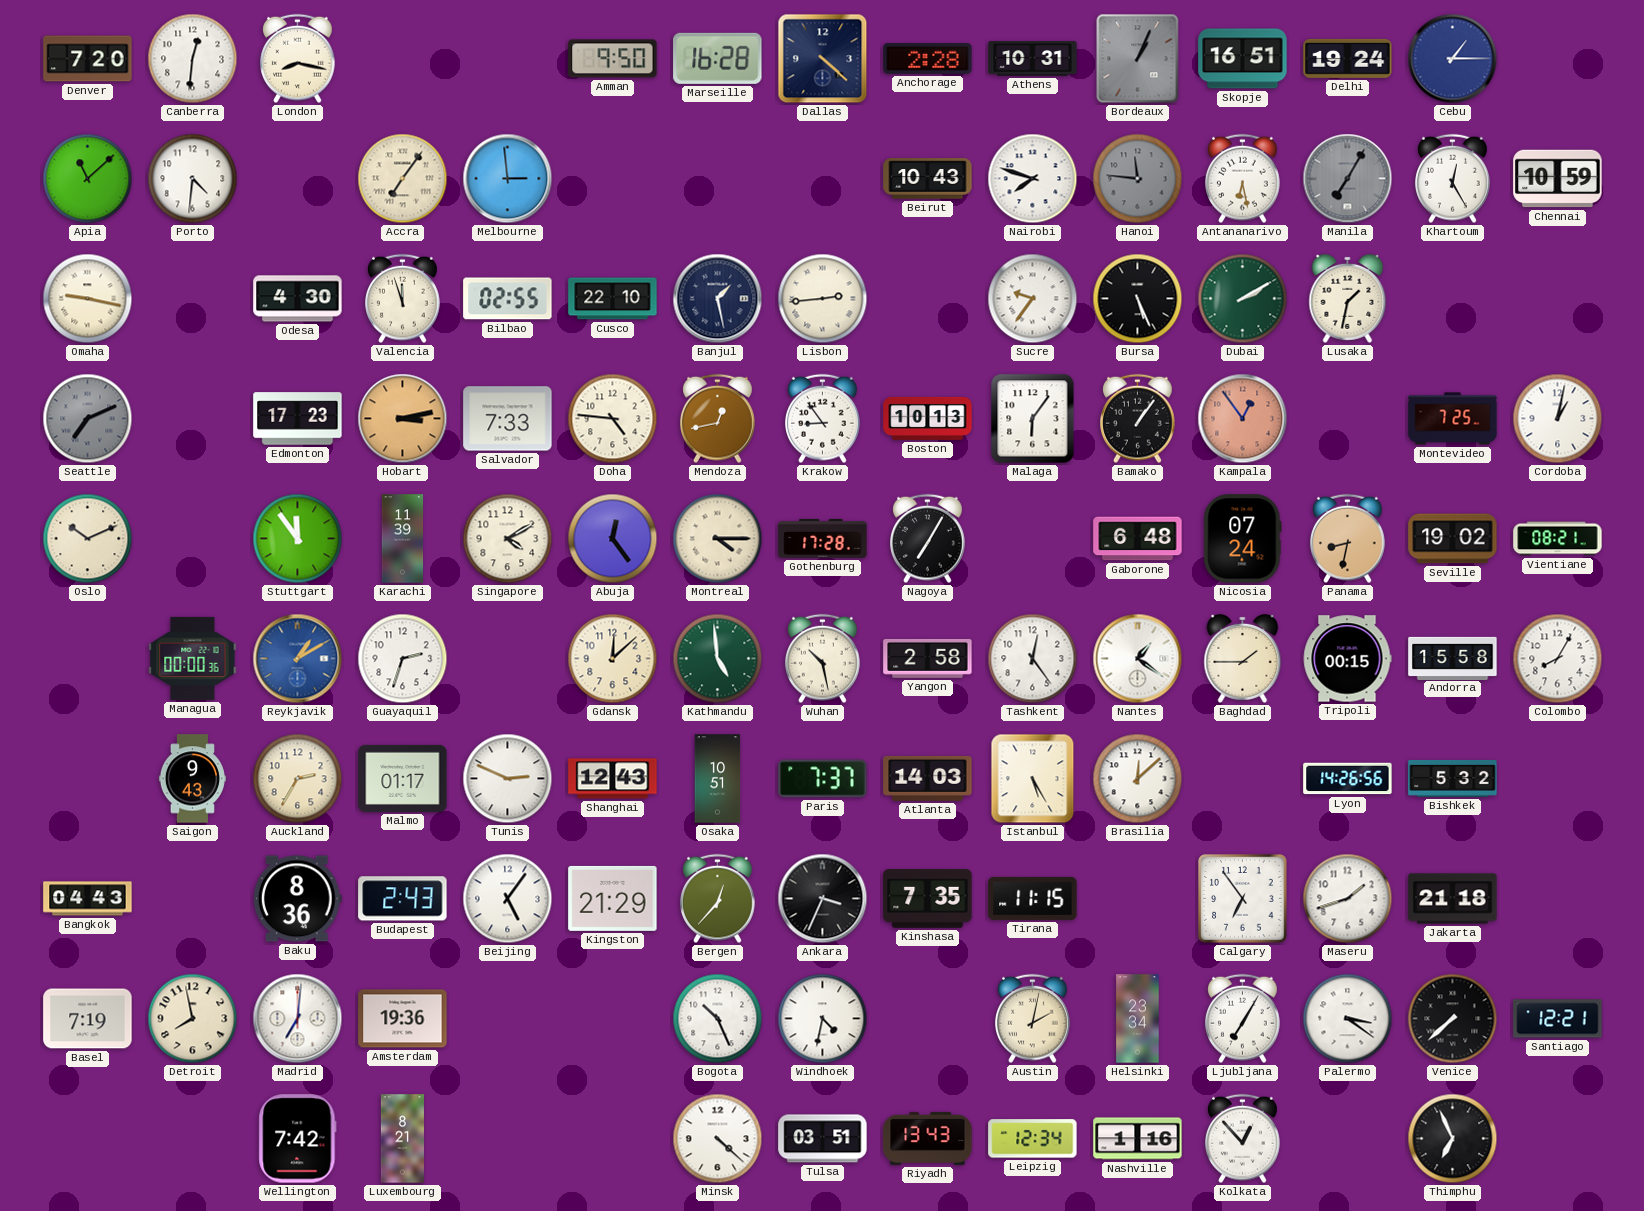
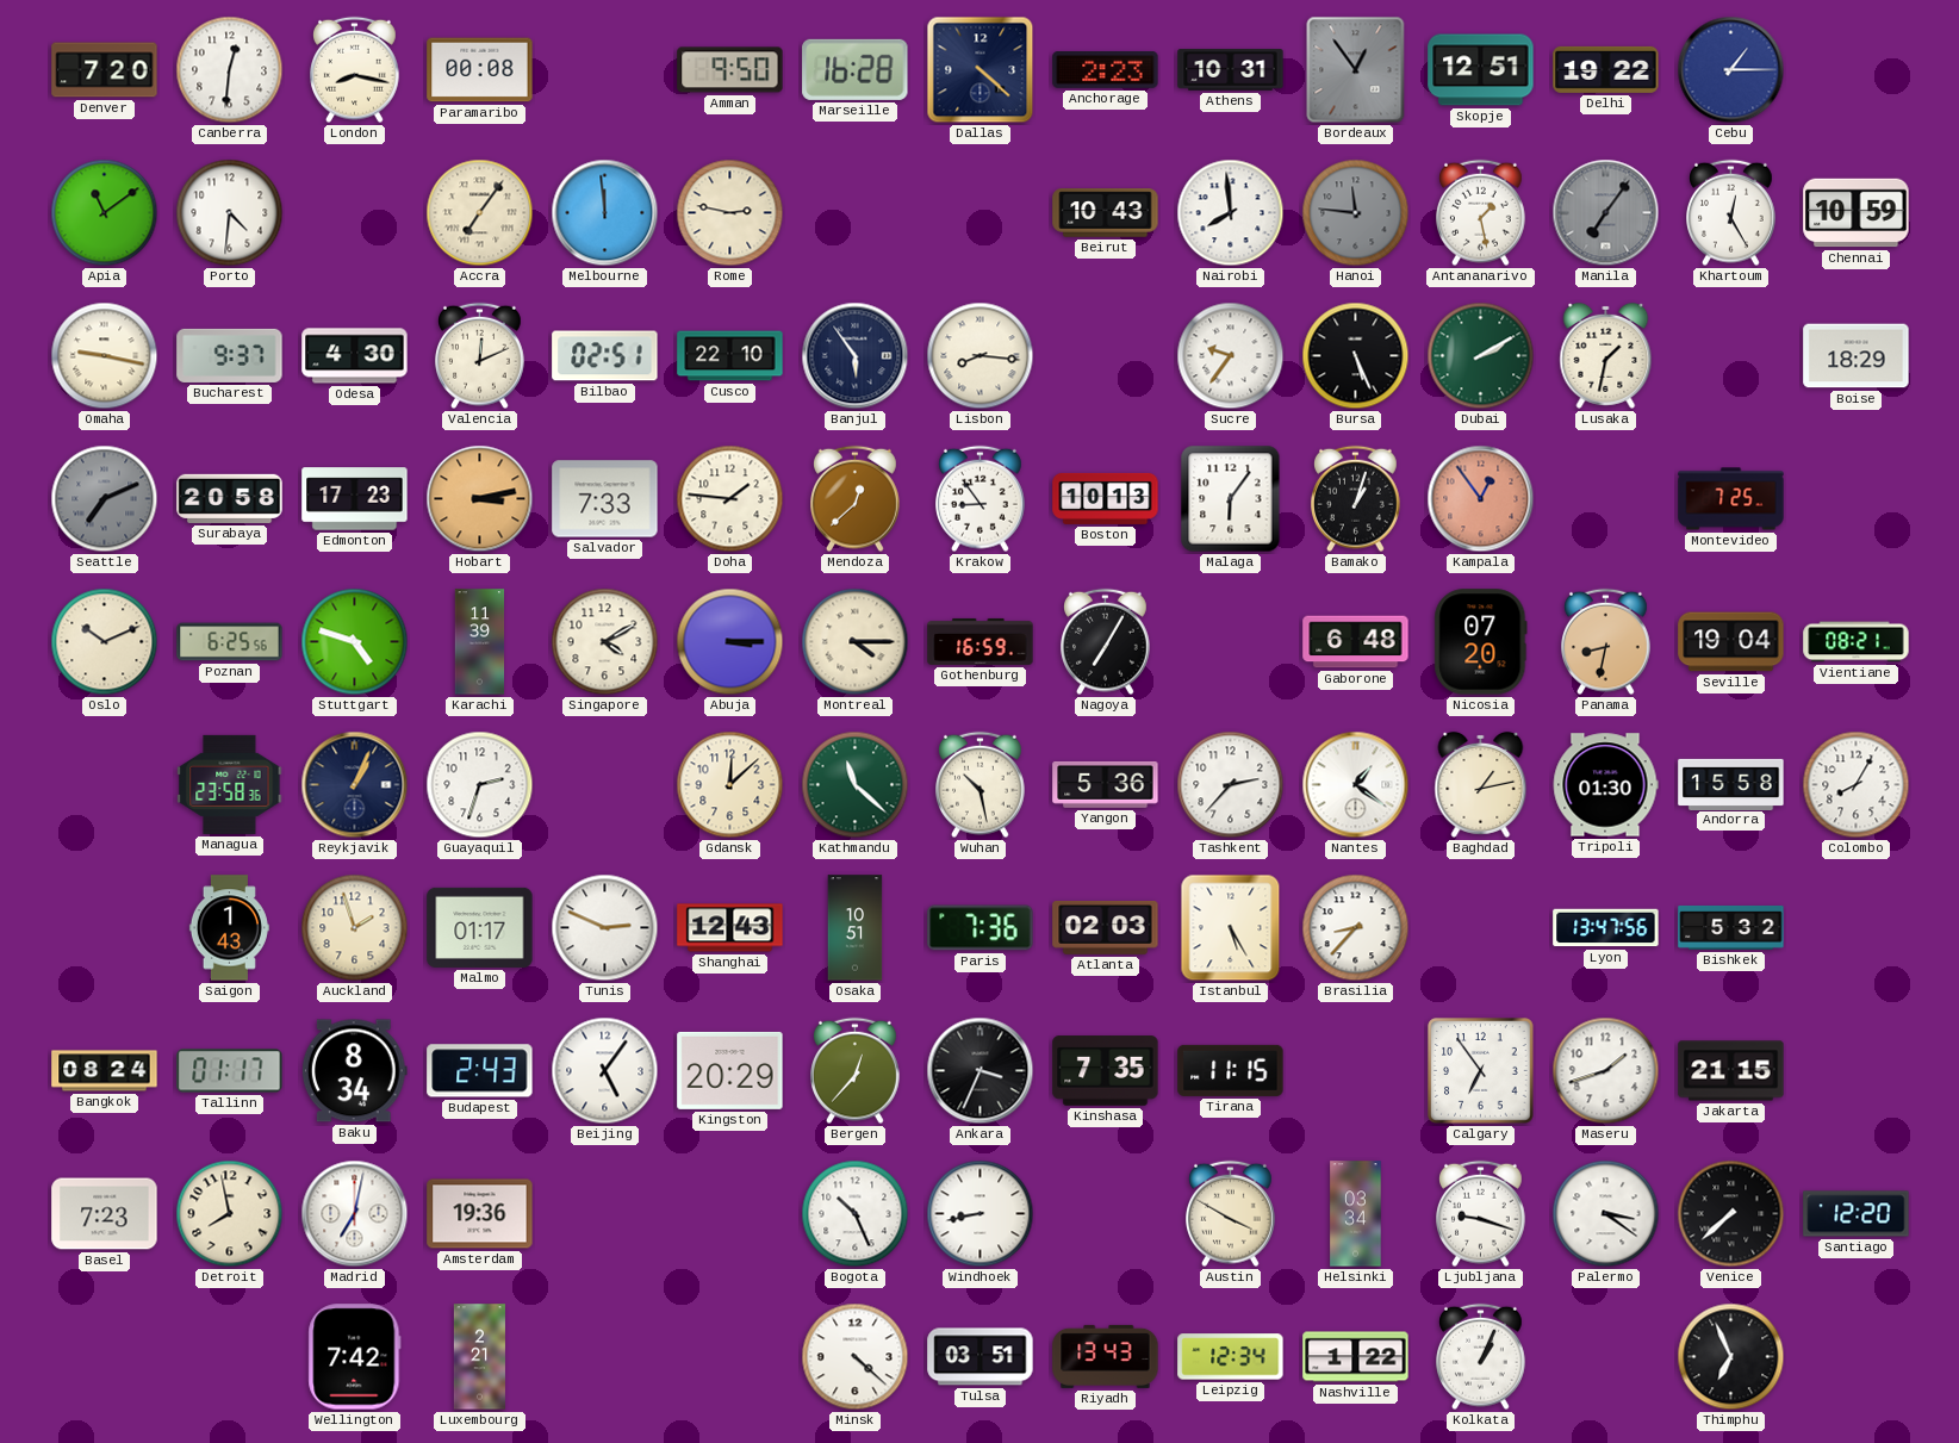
Paramaribo: none -> 00:08 (480, 70)
Anchorage: 2:28 -> 2:23 (1106, 70)
Bordeaux: 1:04 -> 12:54 (1356, 70)
Skopje: 16:51 -> 12:51 (1481, 70)
Delhi: 19:24 -> 19:22 (1606, 69)
Apia: 11:08 -> 11:09 (105, 213)
Melbourne: 2:59 -> 11:59 (605, 213)
Rome: none -> 2:47 (730, 213)
Nairobi: 7:48 -> 7:59 (1231, 213)
Antananarivo: 6:28 -> 1:28 (1481, 213)
Manila: 7:05 -> 7:06 (1606, 213)
Bucharest: none -> 9:37 (230, 355)
Valencia: 11:57 -> 12:11 (480, 356)
Bilbao: 02:55 -> 02:51 (605, 356)
Banjul: 1:28 -> 5:54 (856, 356)
Lisbon: 2:44 -> 8:16 (981, 356)
Boise: none -> 18:29 (1857, 356)
Surabaya: none -> 20:58 (230, 498)
Doha: 4:46 -> 1:46 (730, 499)
Mendoza: 12:43 -> 12:38 (856, 499)
Bamako: 1:06 -> 1:03 (1356, 499)
Cordoba: 1:02 -> none (1558, 419)
Poznan: none -> 6:25 (230, 642)
Stuttgart: 11:54 -> 4:48 (355, 642)
Abuja: 12:24 -> 3:15 (730, 642)
Gothenburg: 17:28 -> 16:59 (981, 641)
Nicosia: 07:24 -> 07:20 (1481, 642)
Seville: 19:02 -> 19:04 (1731, 642)
Managua: 00:00 -> 23:58 (230, 784)
Reykjavik: 1:10 -> 1:04 (355, 785)
Reykjavik dial: blue -> navy (355, 785)
Kathmandu: 4:59 -> 11:22 (856, 785)
Yangon: 2:58 -> 5:36 (1106, 784)
Tashkent: 12:24 -> 2:37 (1231, 785)
Baghdad: 1:45 -> 1:13 (1481, 784)
Tripoli: 00:15 -> 01:30 (1605, 785)
Saigon: 9:43 -> 1:43 (229, 928)
Auckland: 2:35 -> 1:57 (355, 928)
Paris: 7:37 -> 7:36 (981, 928)
Atlanta: 14:03 -> 02:03 (1106, 927)
Brasilia: 12:08 -> 8:37 (1356, 928)
Lyon: 14:26 -> 13:47 (1606, 928)
Bangkok: 04:43 -> 08:24 (105, 1071)
Tallinn: none -> 01:17 (230, 1071)
Baku: 8:36 -> 8:34 (354, 1071)
Kingston: 21:29 -> 20:29 (730, 1070)
Jakarta: 21:18 -> 21:15 (1731, 1071)
Basel: 7:19 -> 7:23 (105, 1214)
Madrid: 7:01 -> 7:02 (355, 1214)
Windhoek: 4:32 -> 8:43 (981, 1214)
Austin: 2:02 -> 3:50 (1231, 1214)
Helsinki: 23:34 -> 03:34 (1356, 1214)
Ljubljana: 7:05 -> 9:18 (1481, 1214)
Santiago: 12:21 -> 12:20 (1857, 1214)
Luxembourg: 8:21 -> 2:21 (479, 1357)
Nashville: 1:16 -> 1:22 (1356, 1357)
Kolkata: 12:53 -> 1:04 (1481, 1357)
